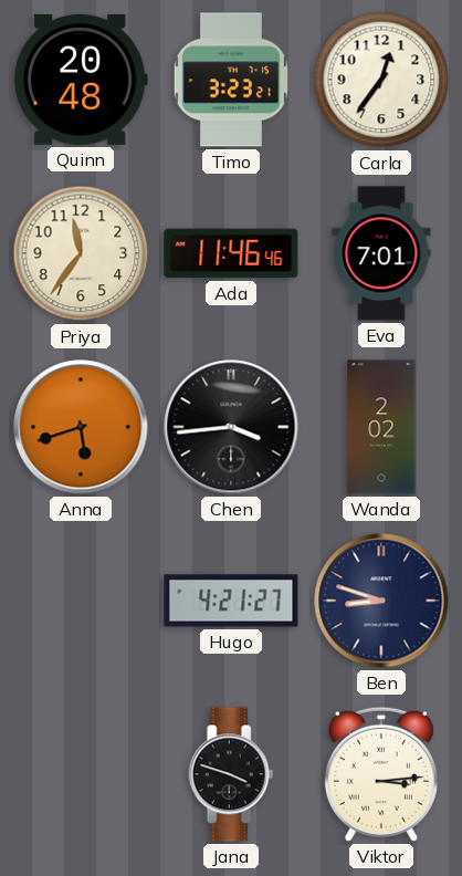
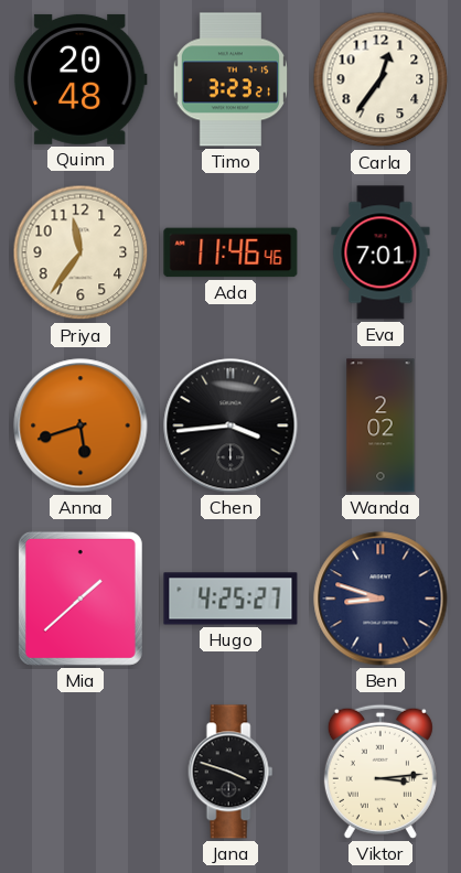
Mia: none -> 1:38 (81, 599)
Hugo: 4:21 -> 4:25 (230, 599)
